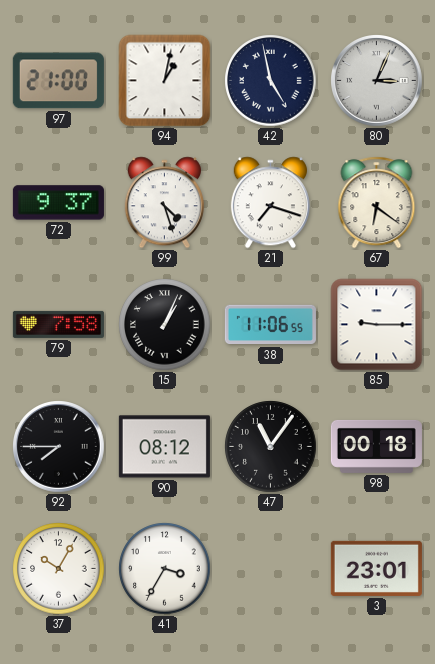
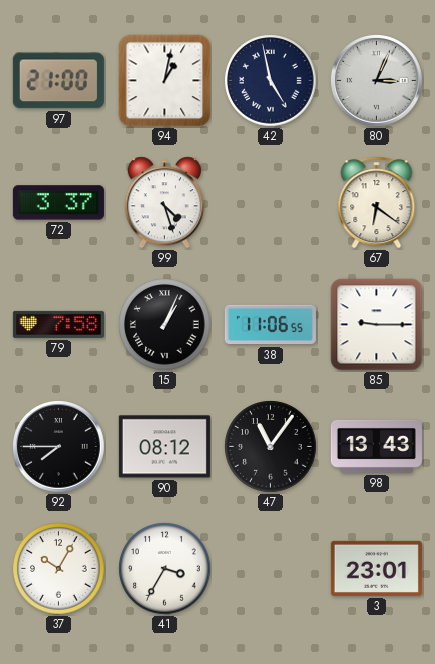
72: 9:37 -> 3:37 (58, 203)
21: 7:18 -> none (270, 203)
98: 00:18 -> 13:43 (376, 446)
